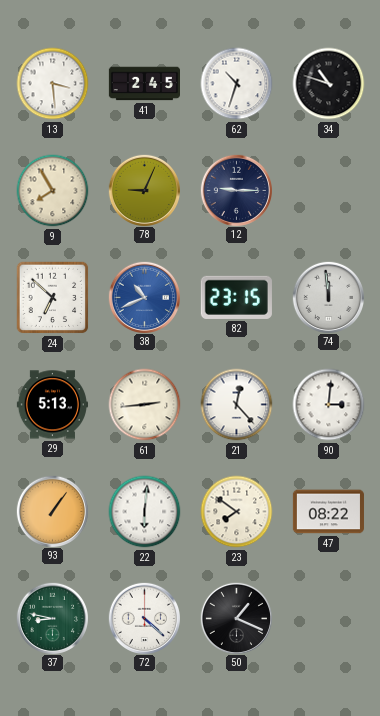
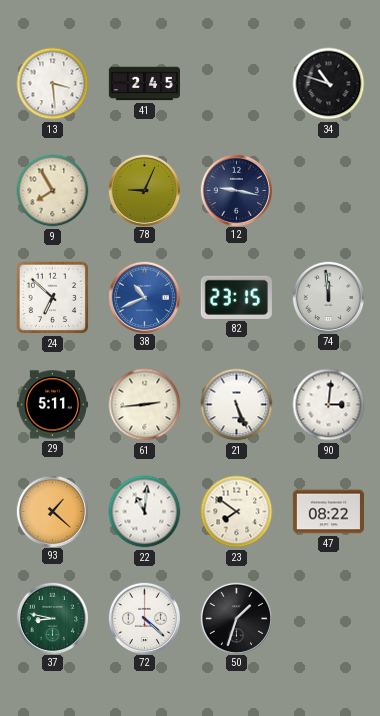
62: 10:33 -> none (237, 84)
12: 9:15 -> 9:17 (236, 190)
29: 5:13 -> 5:11 (52, 405)
21: 12:23 -> 5:26 (237, 405)
93: 1:06 -> 1:22 (52, 511)
22: 6:01 -> 11:01 (145, 512)
50: 1:19 -> 1:33 (236, 618)
